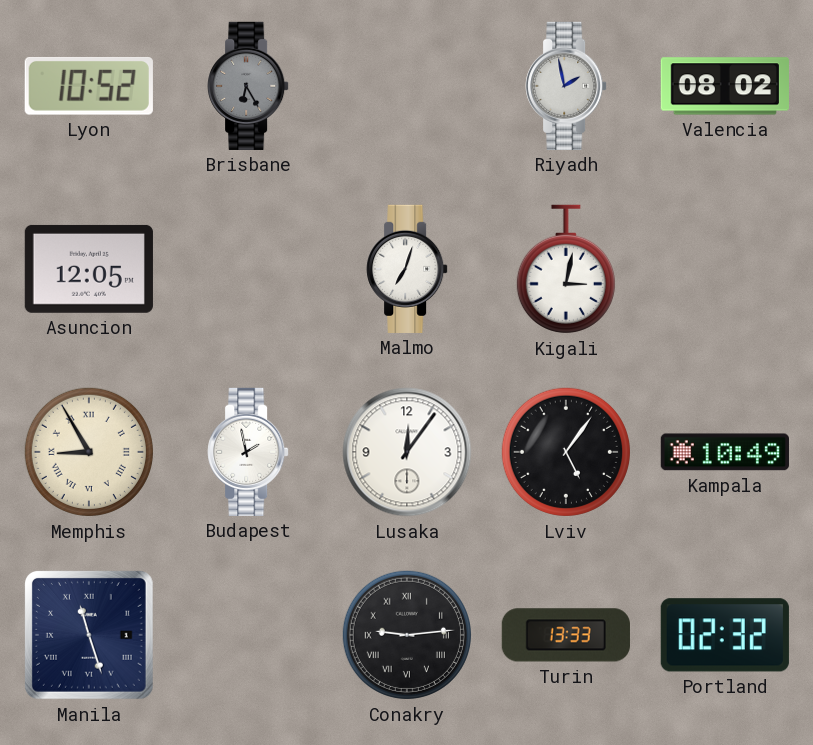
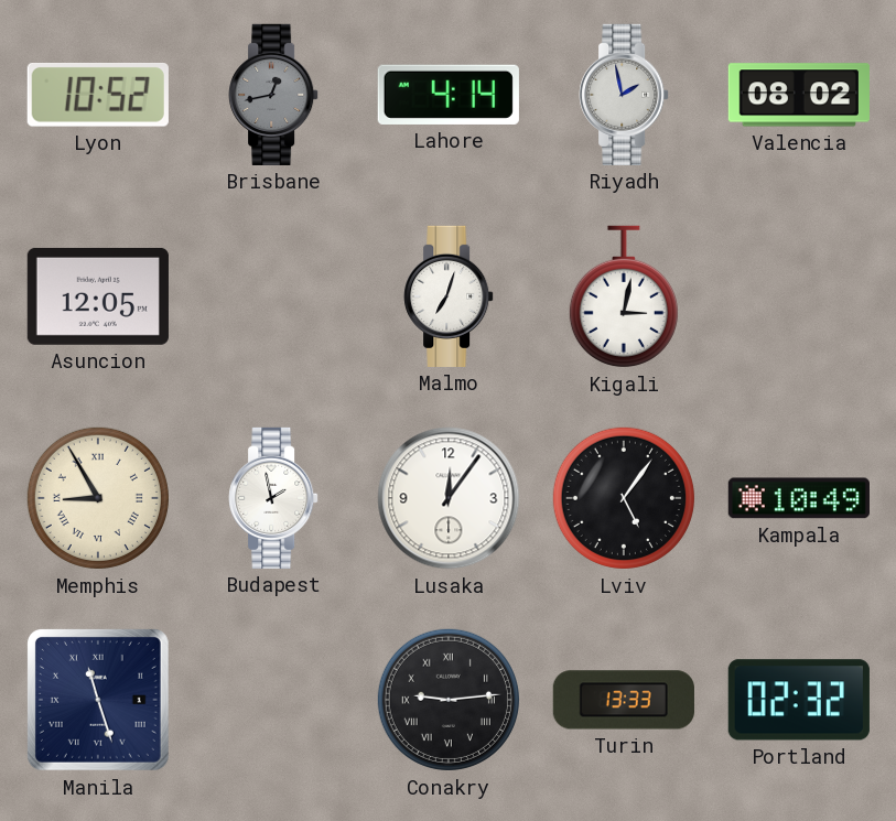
Brisbane: 6:25 -> 12:43 (273, 95)
Lahore: none -> 4:14 (449, 95)
